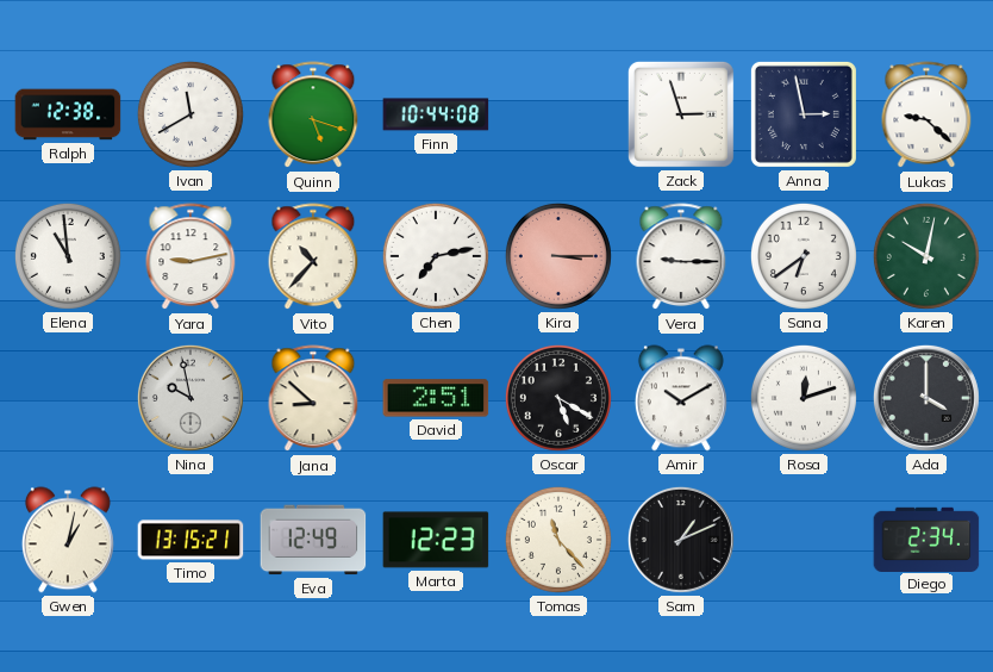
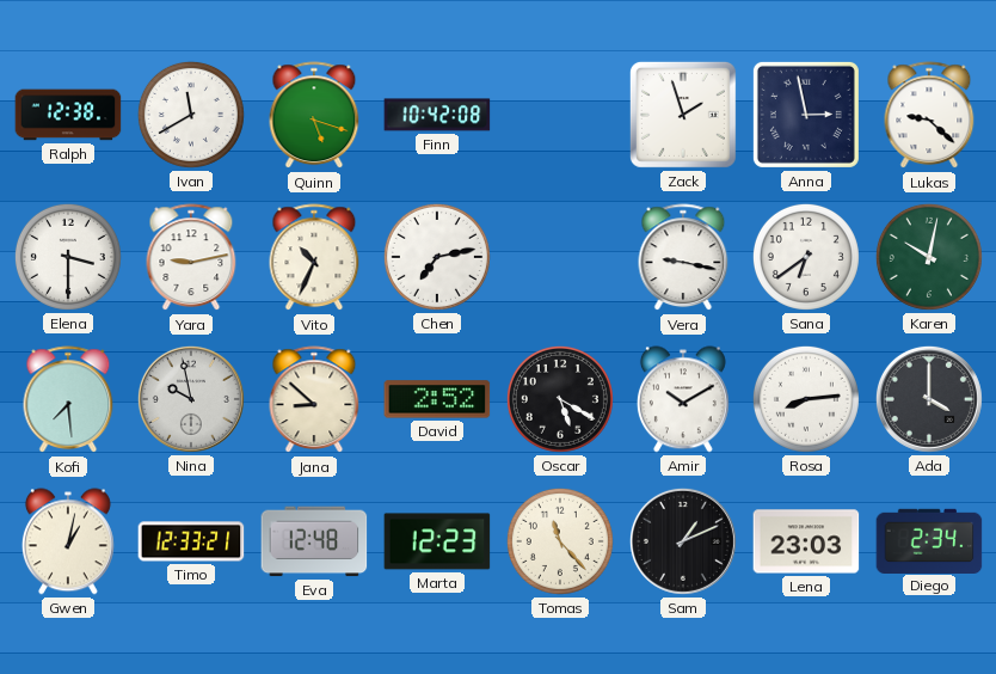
Finn: 10:44 -> 10:42 (437, 115)
Zack: 2:57 -> 1:57 (683, 115)
Elena: 10:59 -> 3:30 (68, 257)
Vito: 10:37 -> 10:34 (314, 258)
Kira: 3:15 -> none (558, 256)
Vera: 9:15 -> 9:17 (683, 258)
Kofi: none -> 7:29 (68, 400)
David: 2:51 -> 2:52 (437, 399)
Rosa: 12:12 -> 8:14 (806, 399)
Timo: 13:15 -> 12:33 (191, 541)
Eva: 12:49 -> 12:48 (314, 541)
Lena: none -> 23:03 (806, 541)
